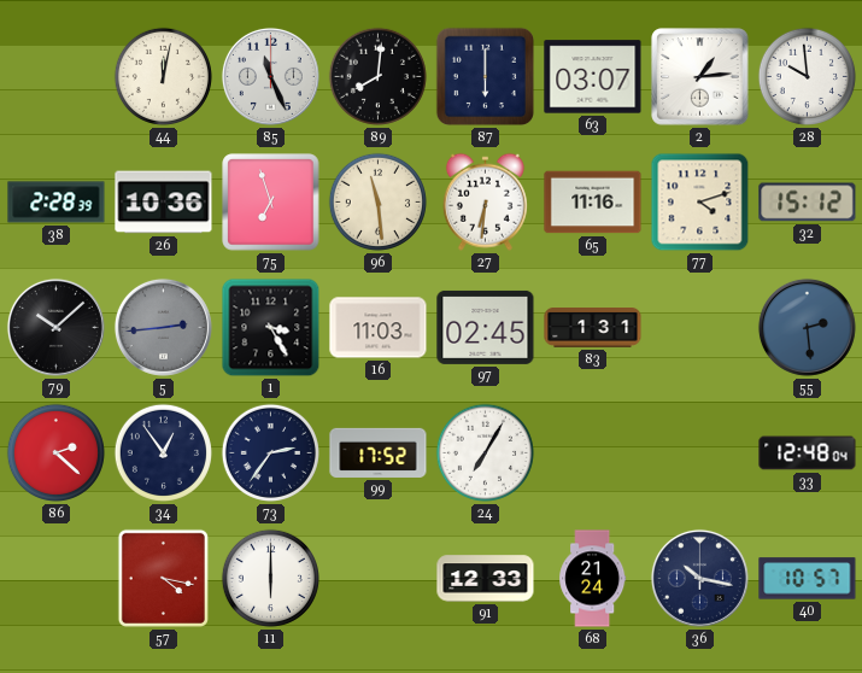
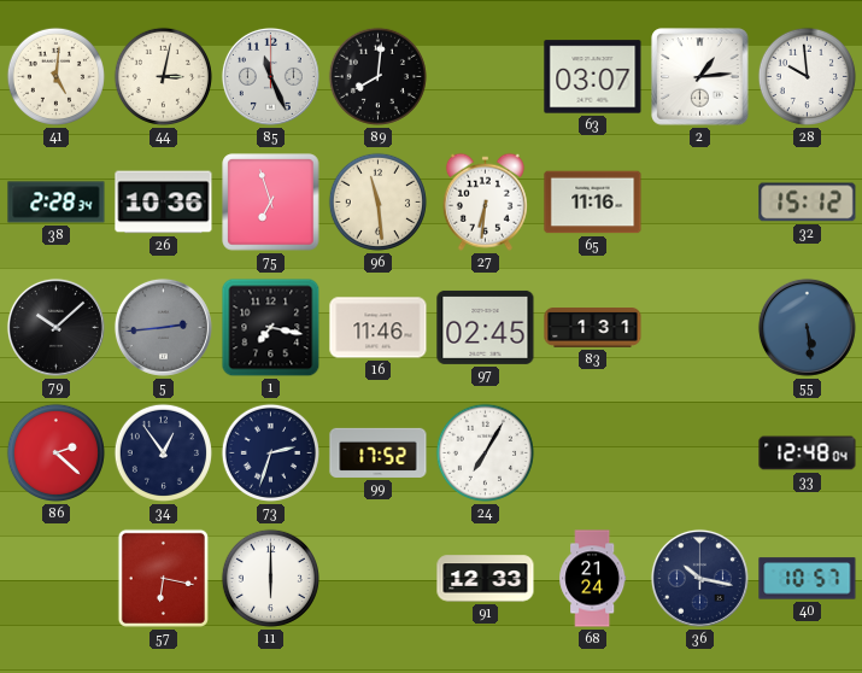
41: none -> 5:01 (55, 76)
44: 12:02 -> 3:02 (163, 76)
87: 6:00 -> none (485, 76)
38: 2:28:39 -> 2:28:34 (57, 203)
77: 4:12 -> none (700, 203)
1: 3:25 -> 7:17 (271, 328)
16: 11:03 -> 11:46 (379, 328)
55: 2:29 -> 5:29 (807, 327)
73: 2:36 -> 2:33 (270, 452)
57: 4:17 -> 6:17 (163, 578)
